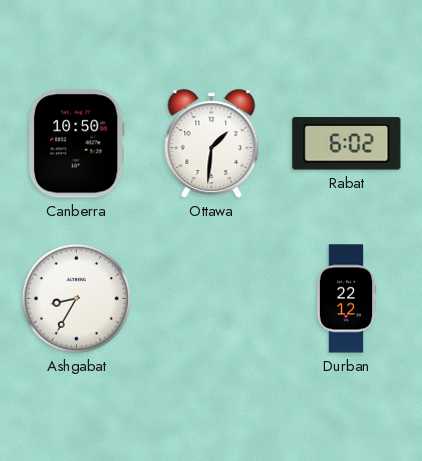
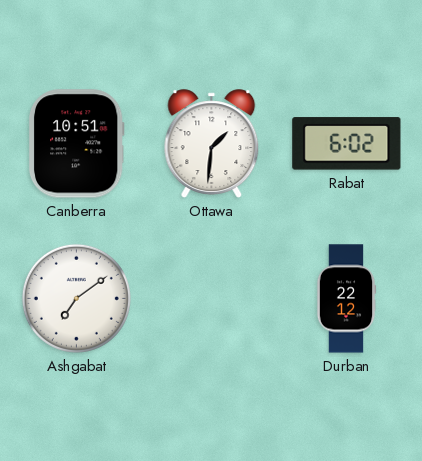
Canberra: 10:50 -> 10:51 (76, 144)
Ashgabat: 8:35 -> 7:09 (76, 298)
